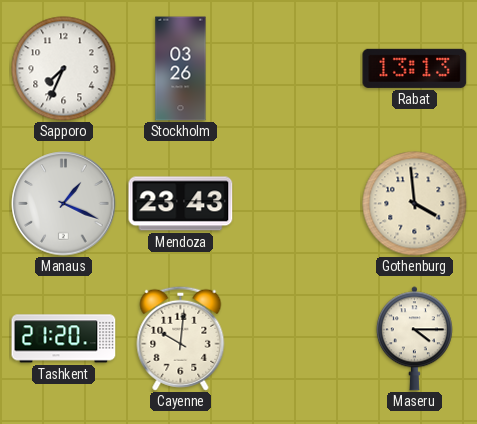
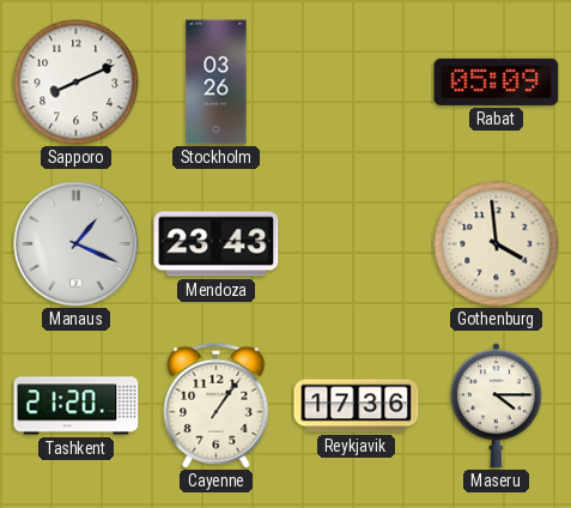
Sapporo: 7:34 -> 8:11 (77, 83)
Rabat: 13:13 -> 05:09 (497, 81)
Cayenne: 10:01 -> 1:06 (217, 405)
Reykjavik: none -> 17:36 (357, 406)
